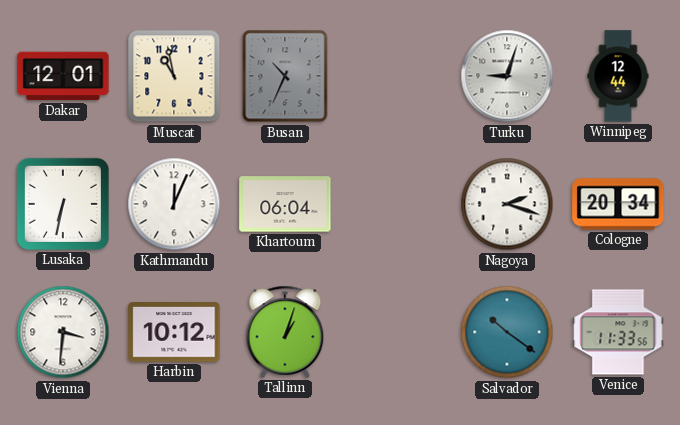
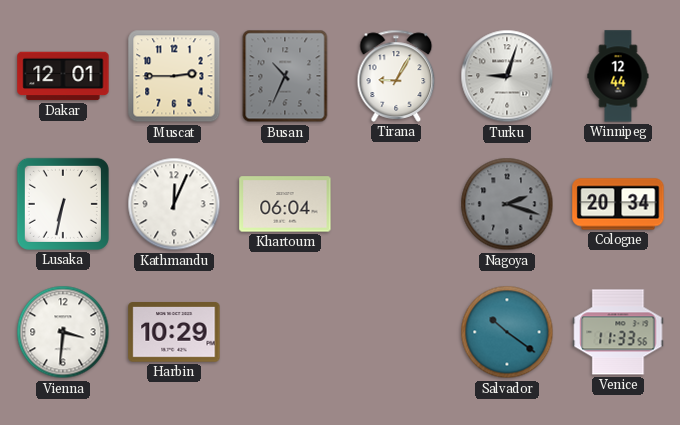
Muscat: 10:58 -> 2:45 (174, 76)
Tirana: none -> 9:05 (396, 76)
Nagoya dial: white -> grey (507, 204)
Harbin: 10:12 -> 10:29 (174, 332)
Tallinn: 1:03 -> none (285, 332)
